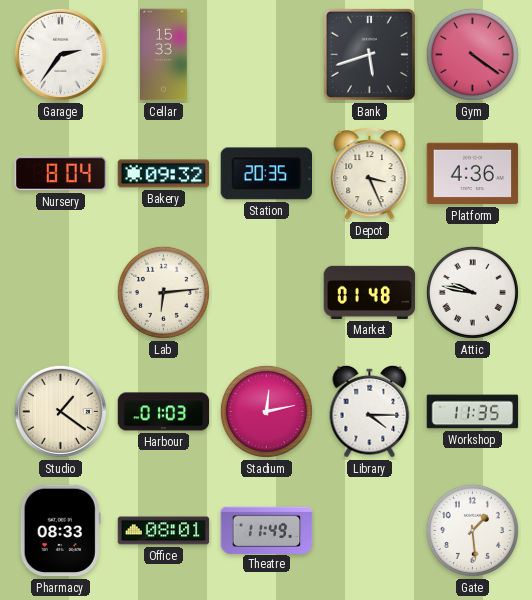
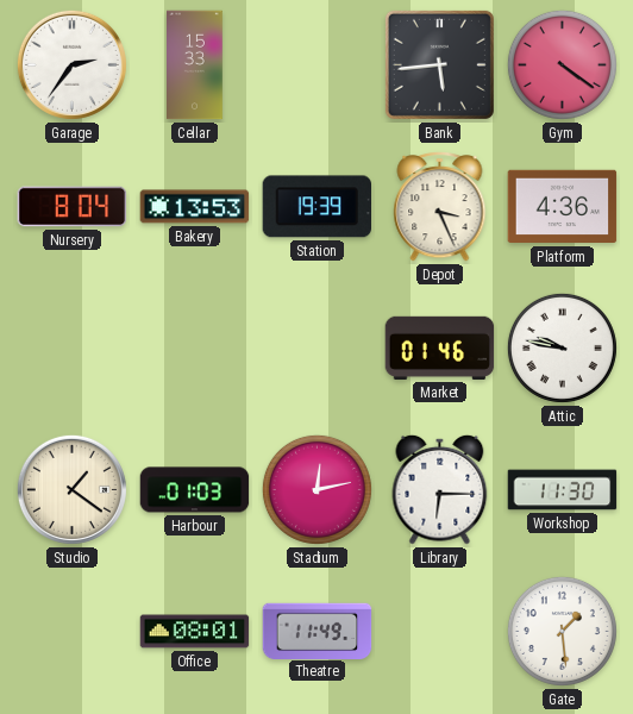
Bank: 5:42 -> 5:44 (439, 64)
Bakery: 09:32 -> 13:53 (195, 207)
Station: 20:35 -> 19:39 (318, 207)
Lab: 6:14 -> none (163, 292)
Market: 01:48 -> 01:46 (440, 347)
Library: 4:15 -> 6:15 (440, 489)
Workshop: 11:35 -> 11:30 (563, 490)
Pharmacy: 08:33 -> none (60, 531)
